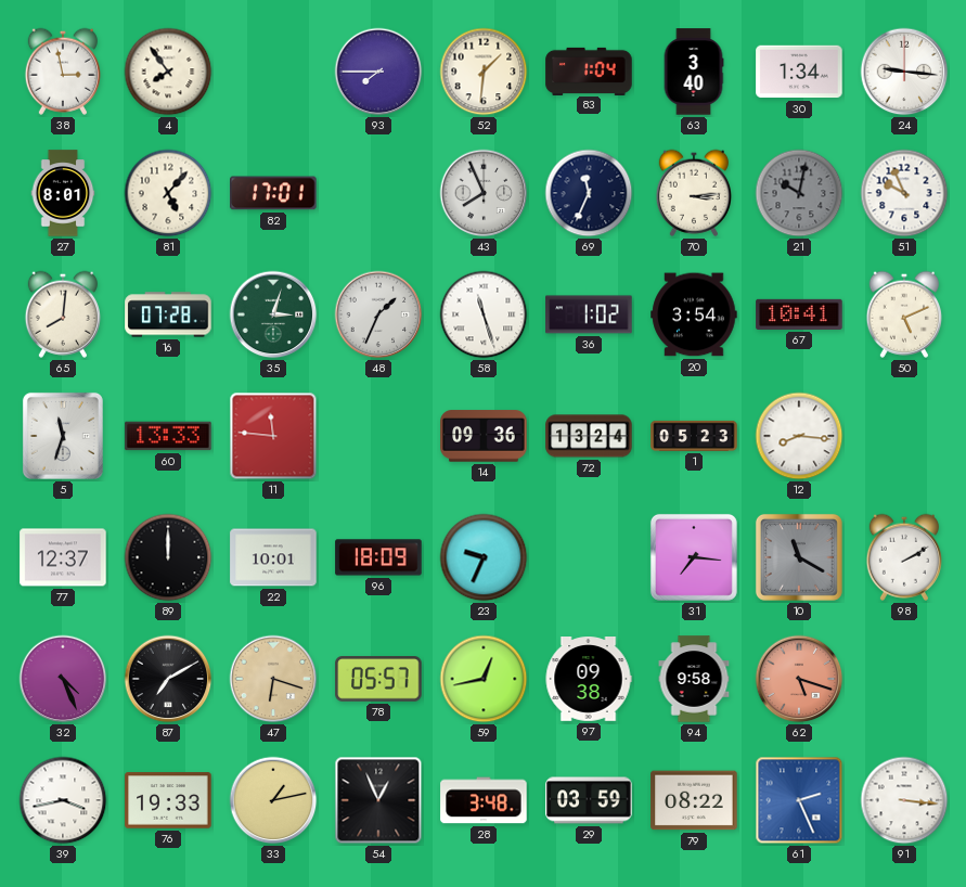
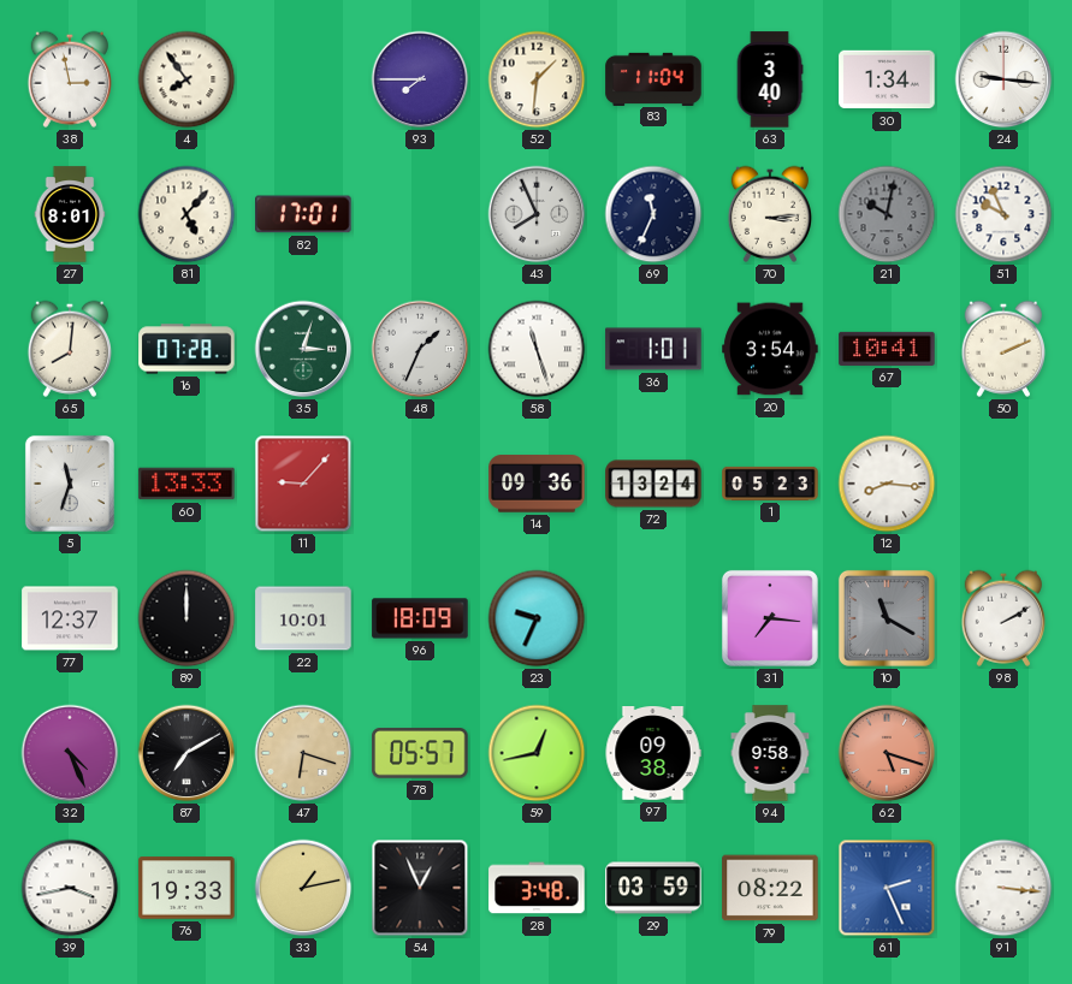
83: 1:04 -> 11:04 (653, 78)
36: 1:02 -> 1:01 (653, 349)
50: 5:11 -> 2:11 (1002, 349)
11: 11:46 -> 9:07 (303, 484)
